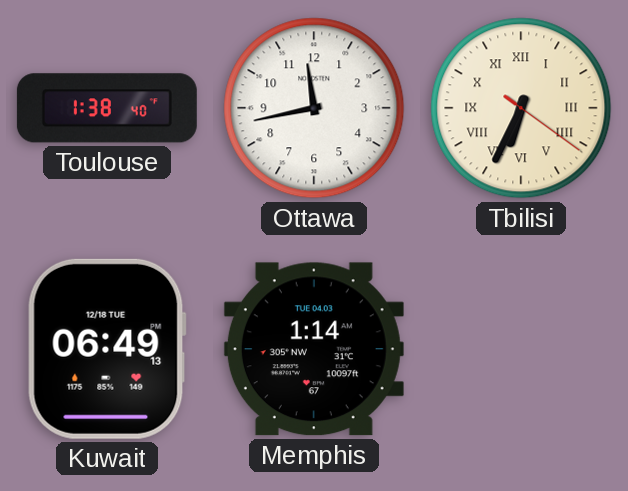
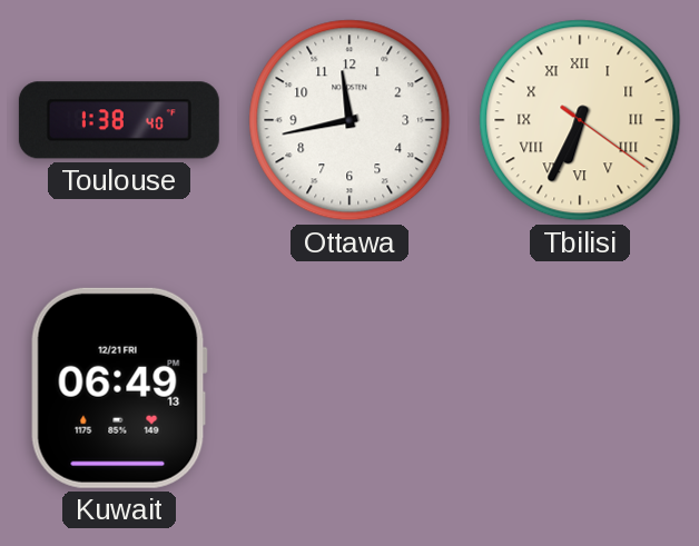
Kuwait date: 12/18 TUE -> 12/21 FRI (119, 388)
Memphis: 1:14 -> none (314, 349)
